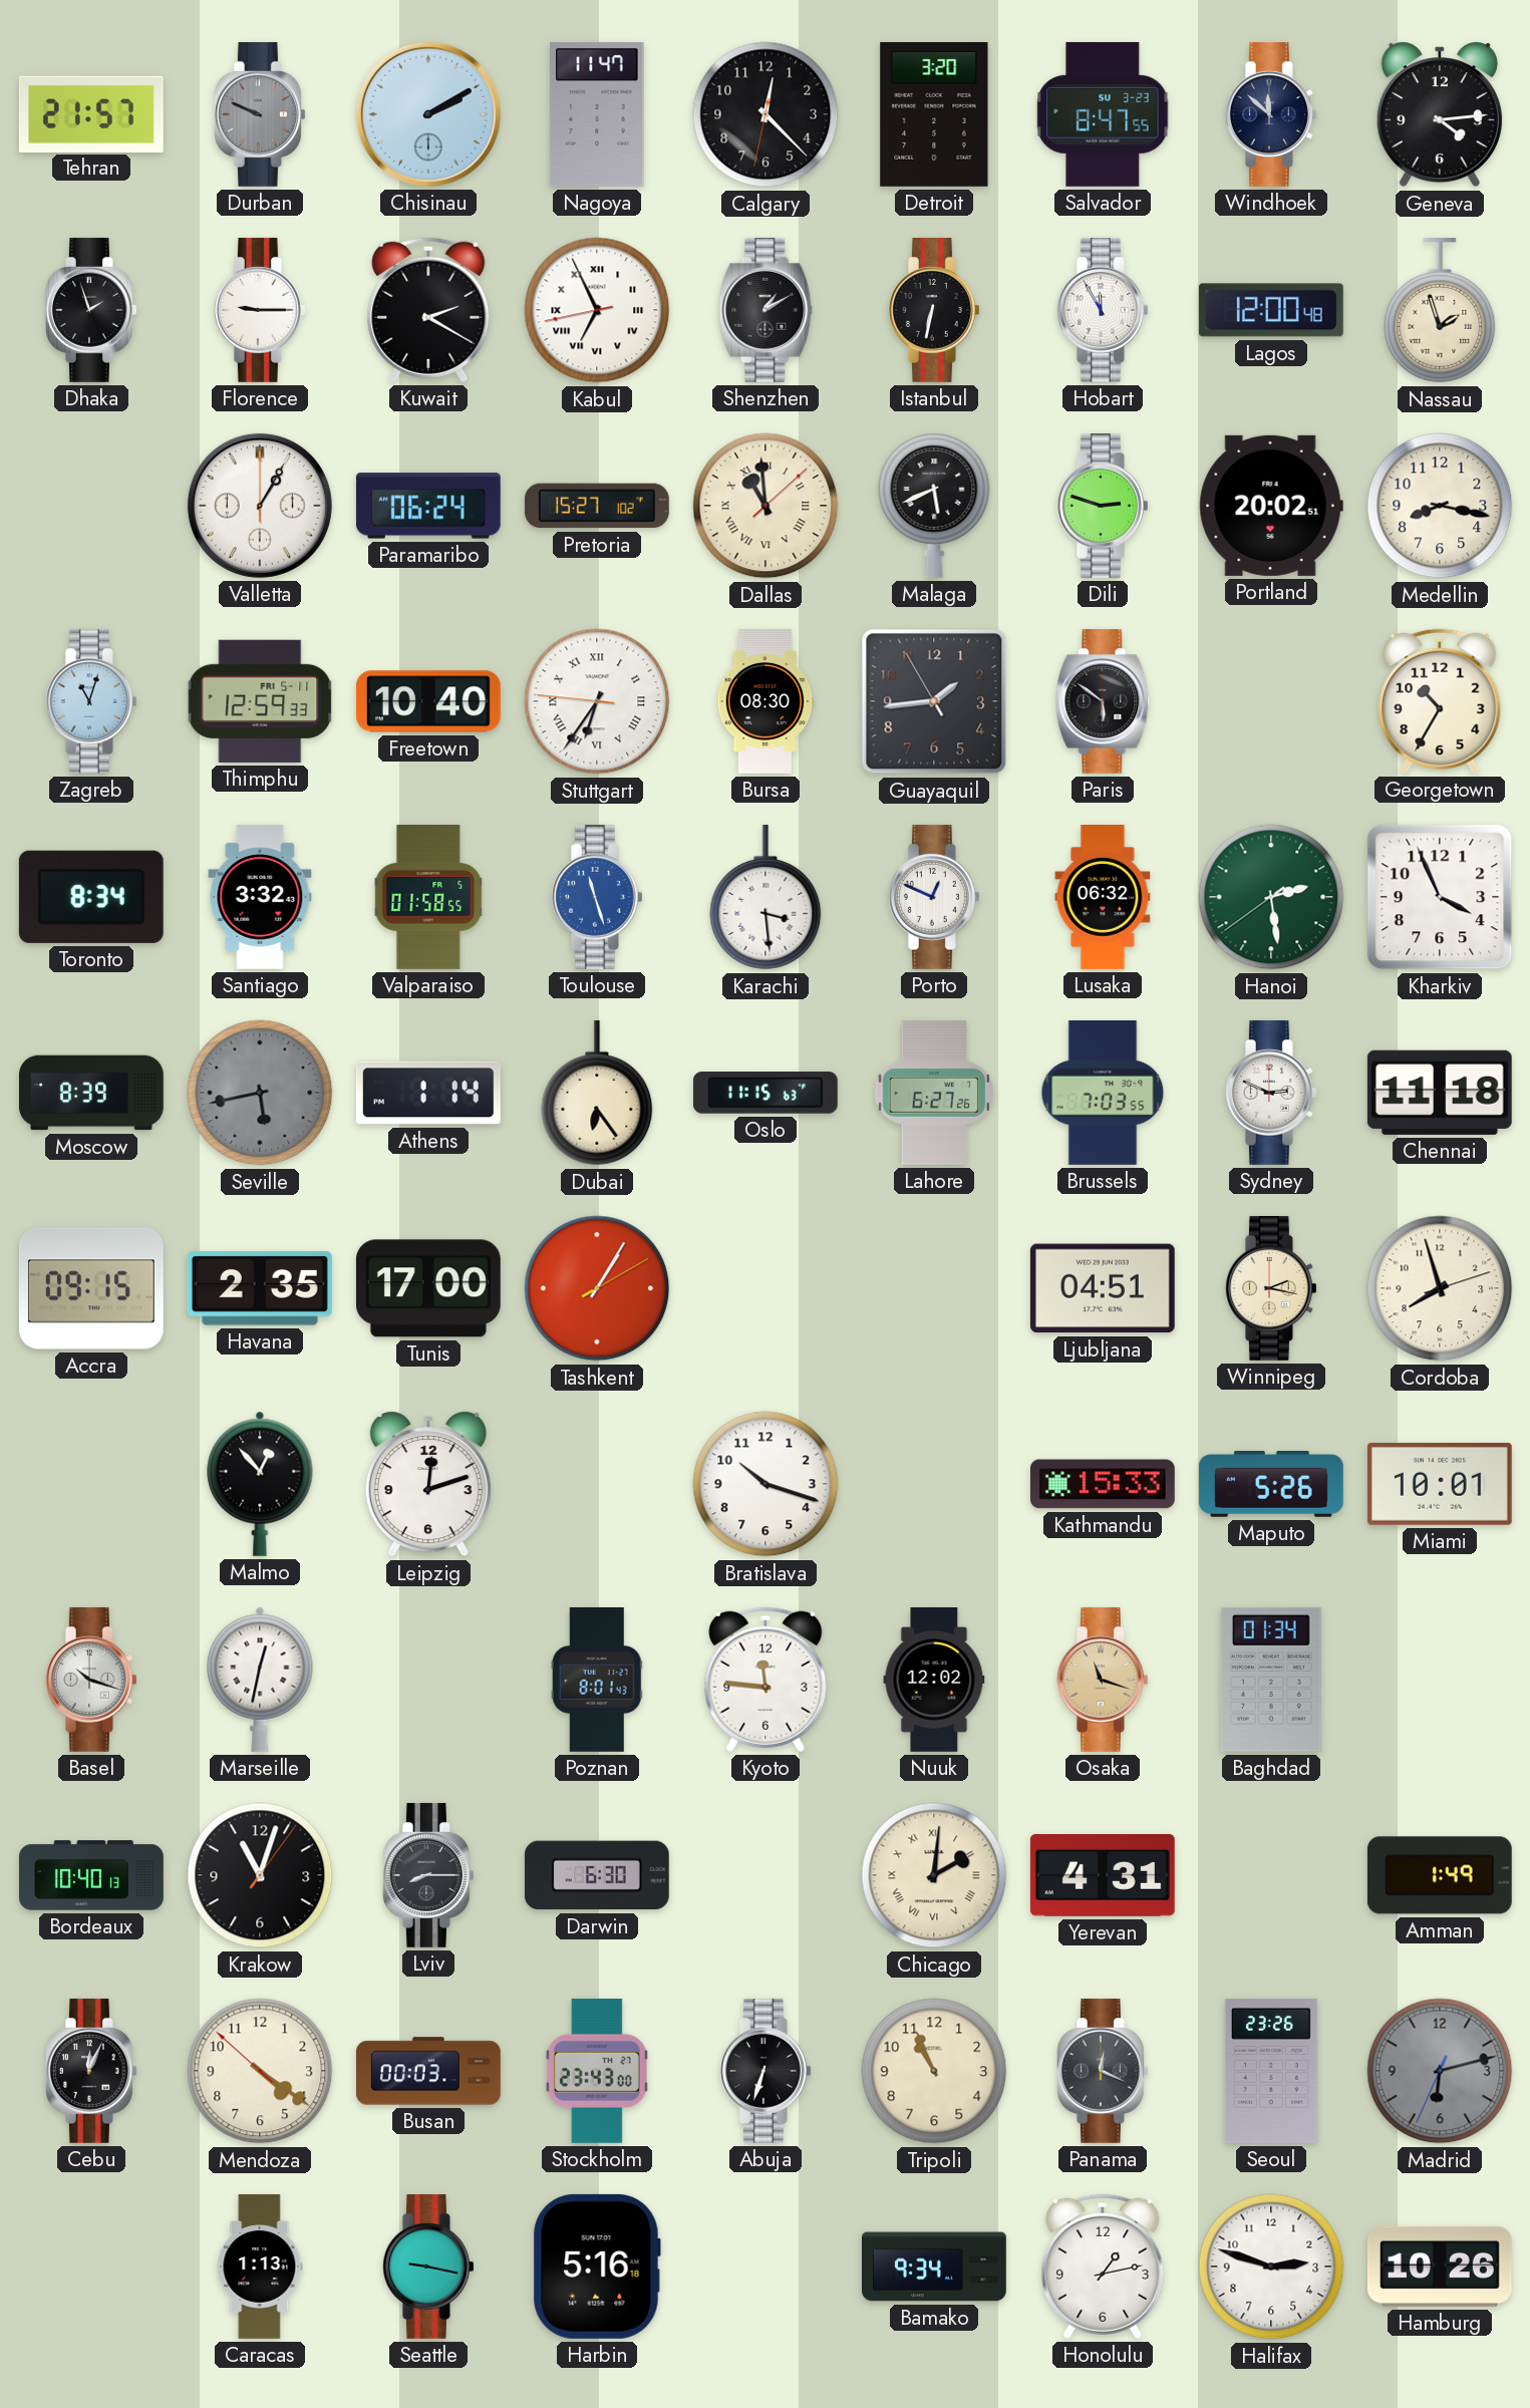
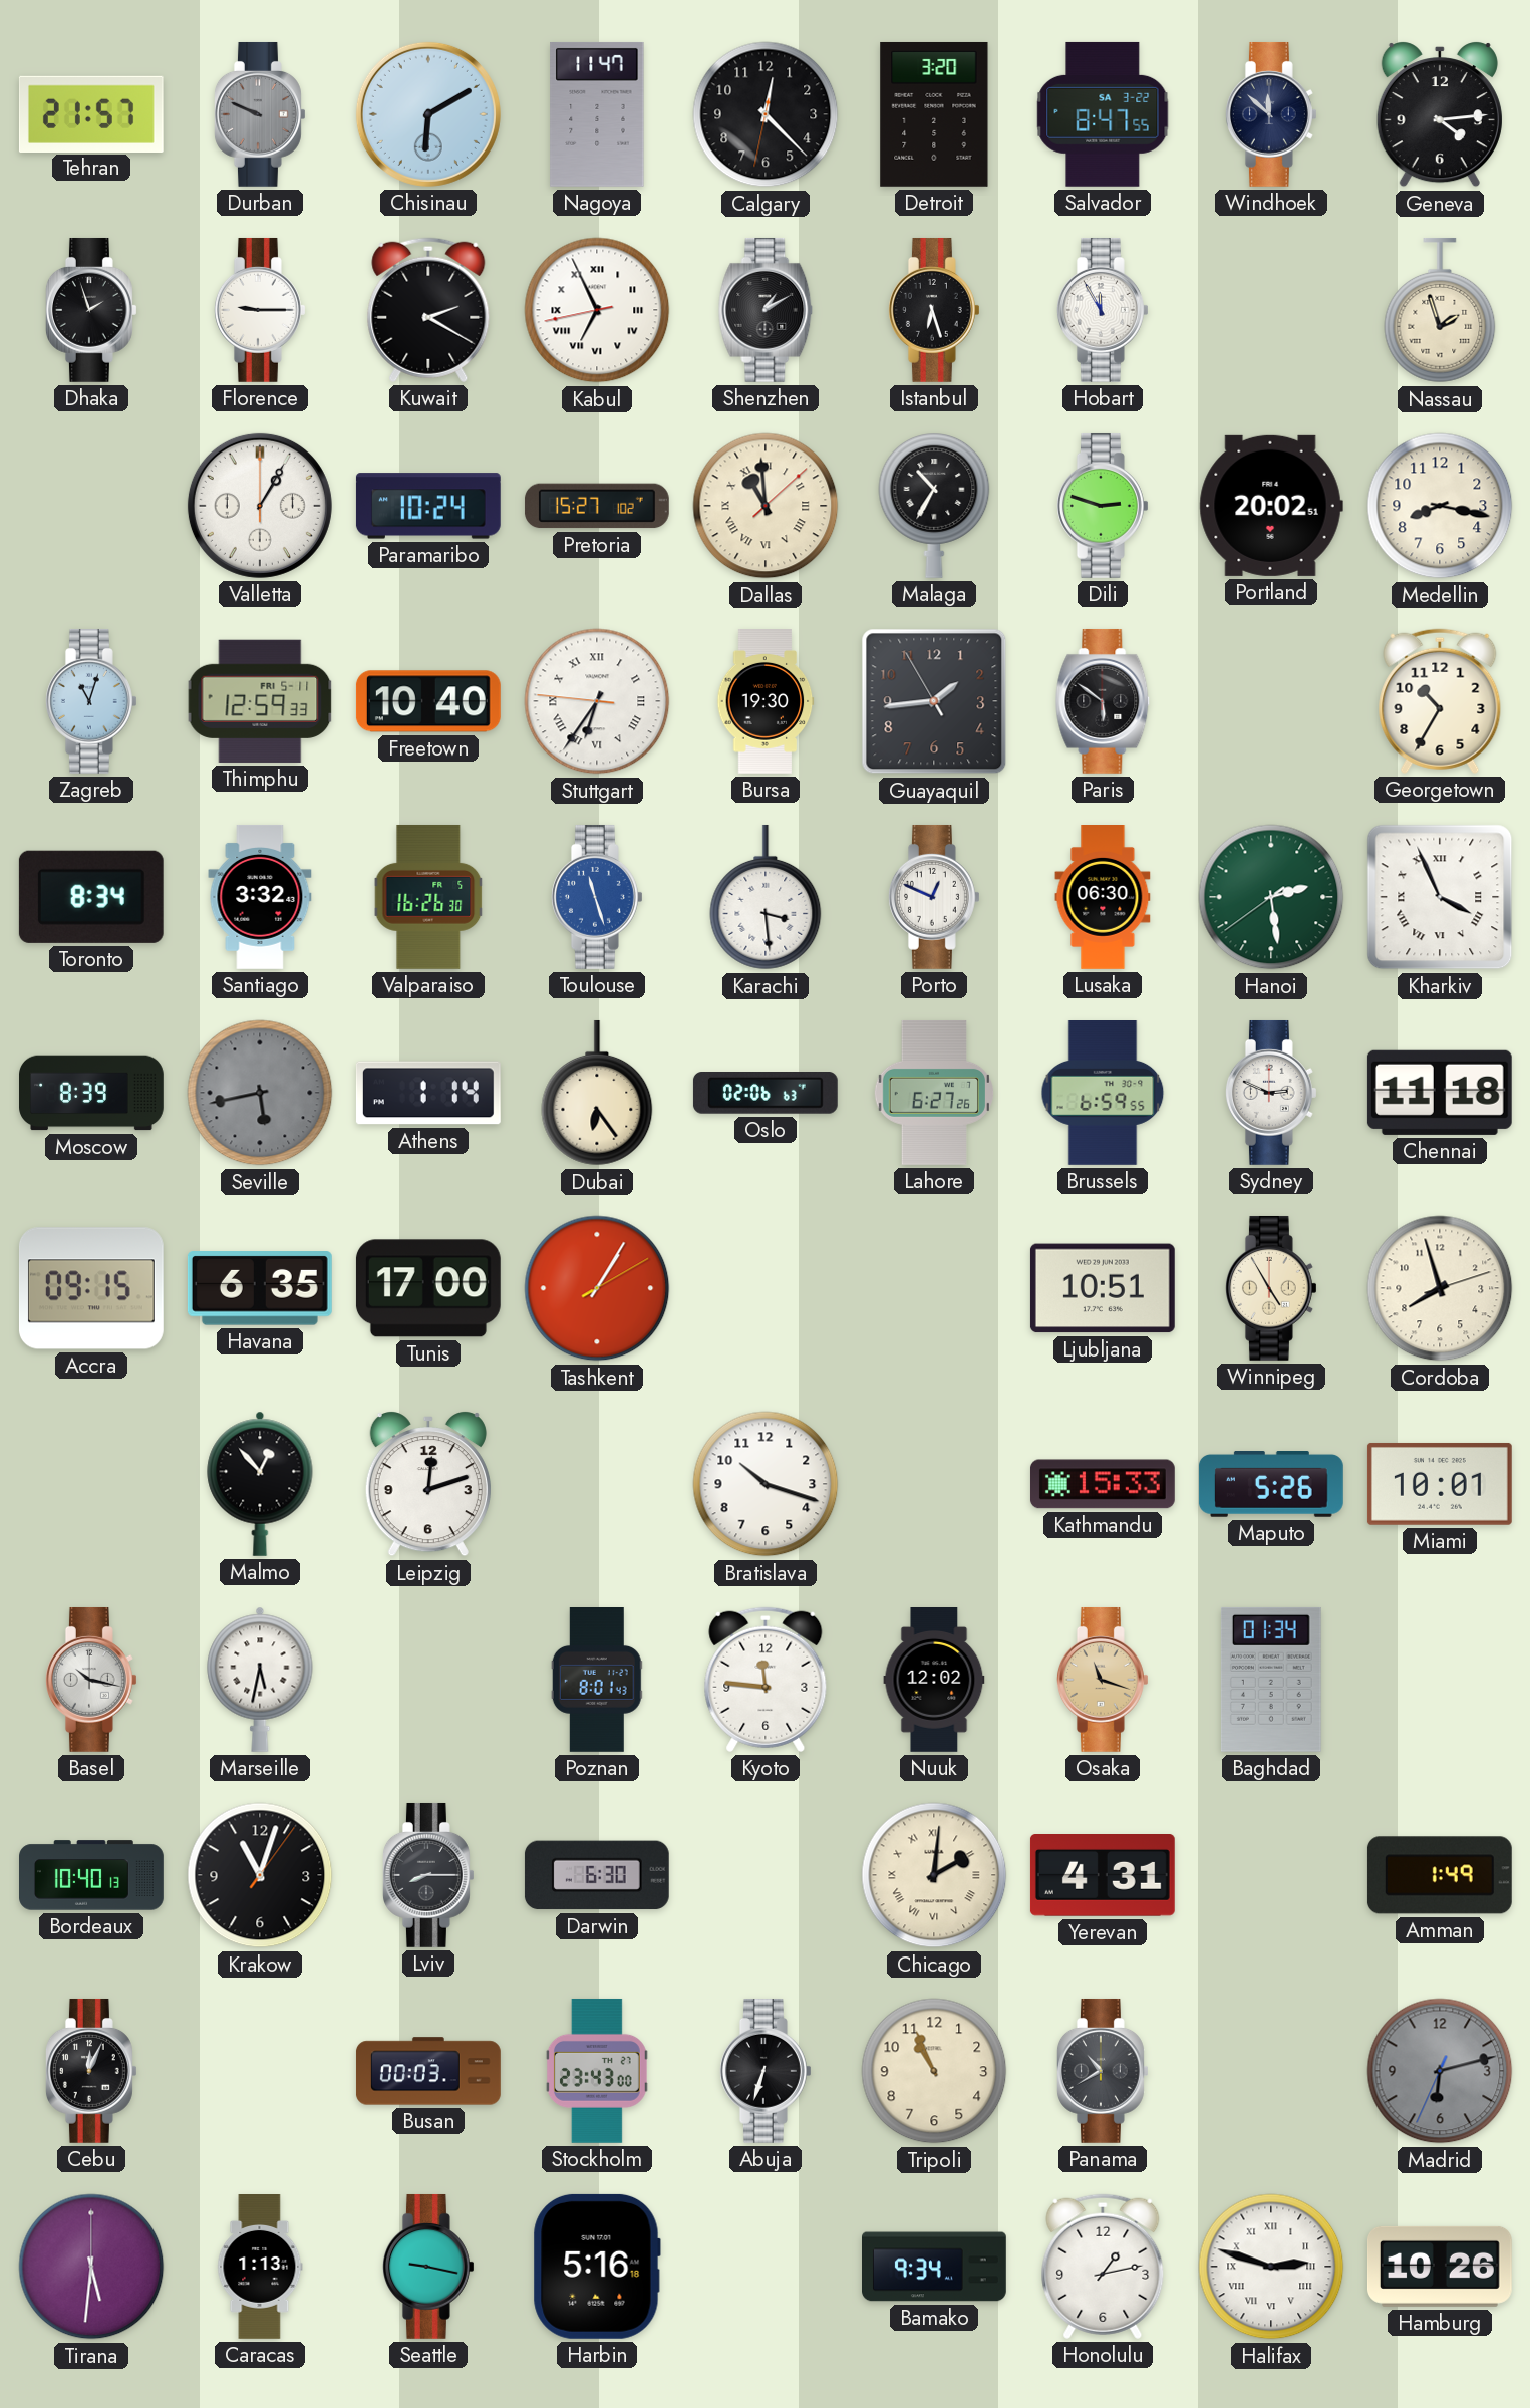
Chisinau: 2:10 -> 6:10 (428, 114)
Salvador date: SU 3-23 -> SA 3-22 (1103, 114)
Istanbul: 6:32 -> 6:27 (934, 310)
Lagos: 12:00 -> none (1271, 310)
Paramaribo: 06:24 -> 10:24 (428, 506)
Malaga: 5:41 -> 10:35 (934, 506)
Bursa: 08:30 -> 19:30 (766, 702)
Valparaiso: 01:58 -> 16:26 (428, 897)
Lusaka: 06:32 -> 06:30 (1103, 898)
Kharkiv numerals: Arabic -> Roman (1440, 897)
Oslo: 11:15 -> 02:06 (766, 1094)
Brussels: 7:03 -> 6:59 (1103, 1094)
Havana: 2:35 -> 6:35 (260, 1288)
Ljubljana: 04:51 -> 10:51 (1103, 1288)
Winnipeg: 2:17 -> 4:55 (1271, 1288)
Basel: 10:18 -> 10:17 (91, 1680)
Marseille: 12:32 -> 5:32 (260, 1680)
Mendoza: 4:20 -> none (260, 2071)
Panama: 12:19 -> 10:40 (1103, 2071)
Seoul: 23:26 -> none (1271, 2071)
Tirana: none -> 5:31 (91, 2267)
Halifax numerals: Arabic -> Roman (1271, 2267)
